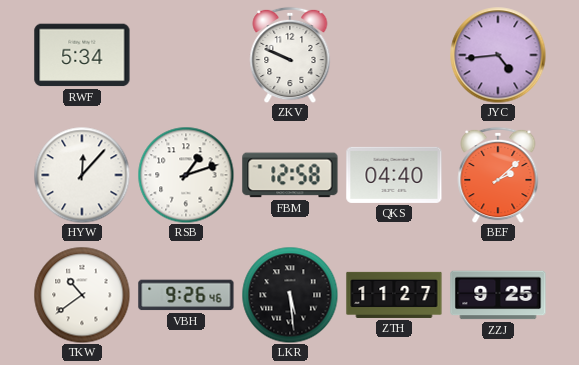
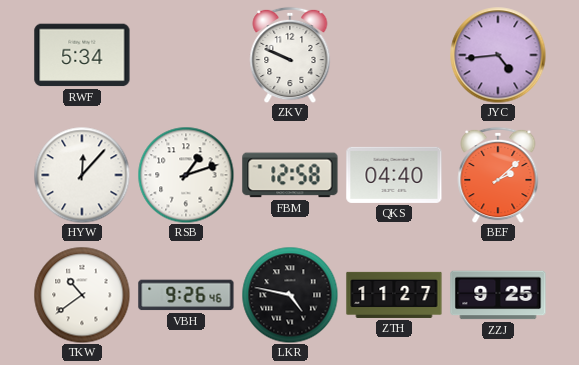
LKR: 5:29 -> 4:47 (290, 295)
